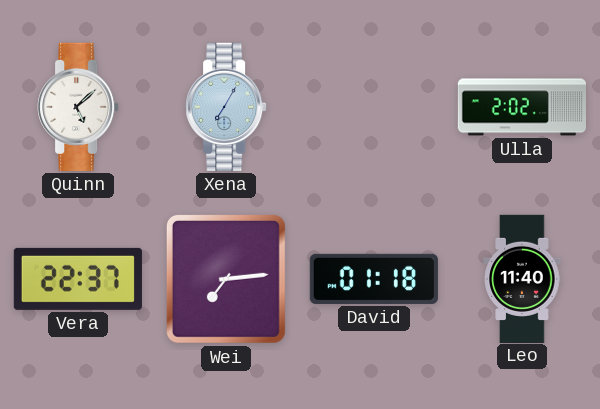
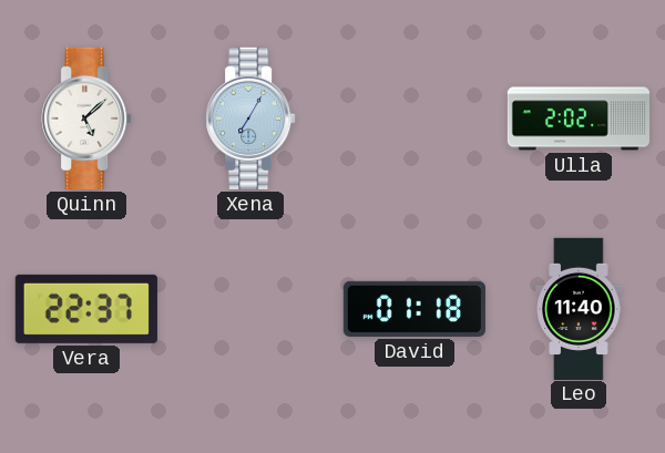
Wei: 7:14 -> none (226, 279)
